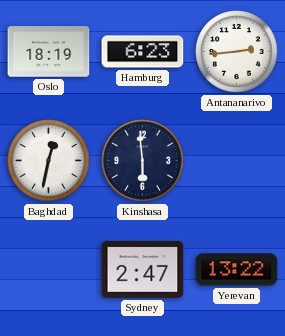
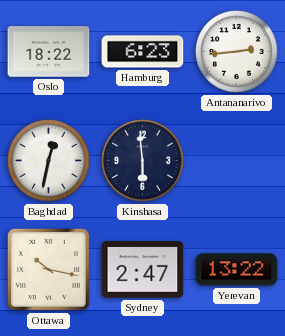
Oslo: 18:19 -> 18:22 (49, 52)
Ottawa: none -> 10:17 (48, 269)
